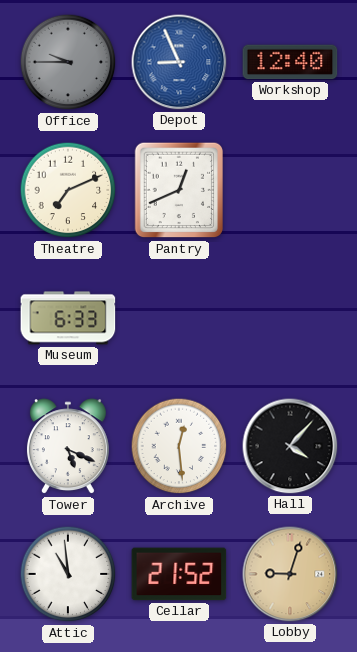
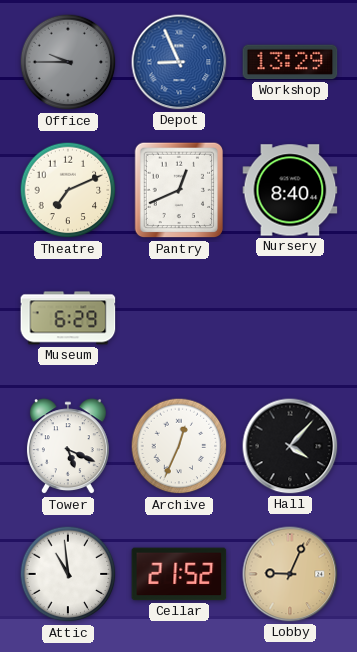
Workshop: 12:40 -> 13:29 (290, 62)
Nursery: none -> 8:40 (290, 190)
Museum: 6:33 -> 6:29 (68, 318)
Archive: 12:29 -> 12:34 (179, 446)
Lobby: 9:03 -> 9:04 (290, 574)
